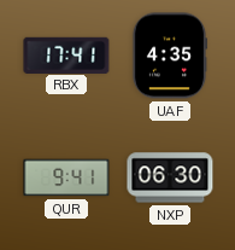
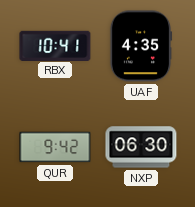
RBX: 17:41 -> 10:41 (55, 45)
QUR: 9:41 -> 9:42 (55, 147)
